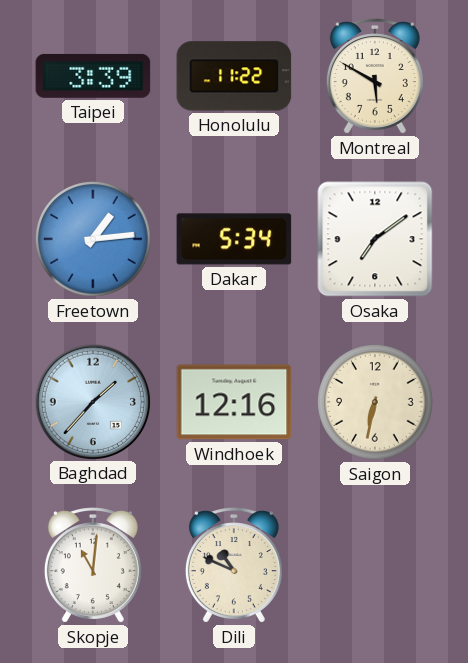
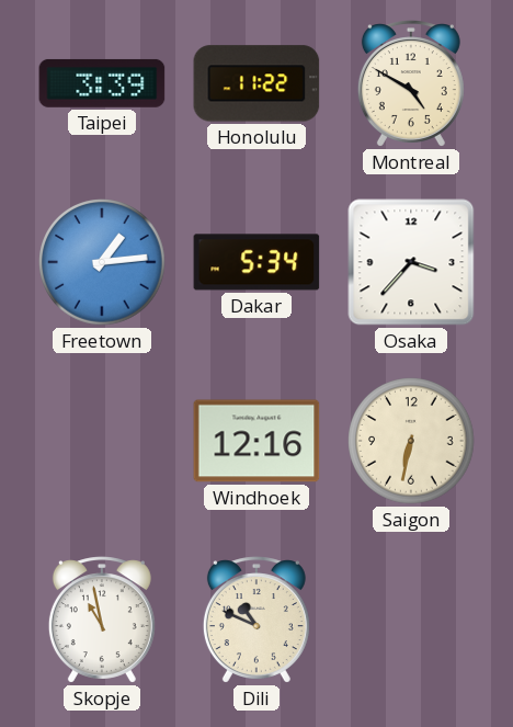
Montreal: 5:50 -> 4:50 (411, 83)
Osaka: 7:09 -> 3:37 (411, 262)
Baghdad: 1:37 -> none (92, 401)
Skopje: 11:01 -> 10:58 (102, 620)
